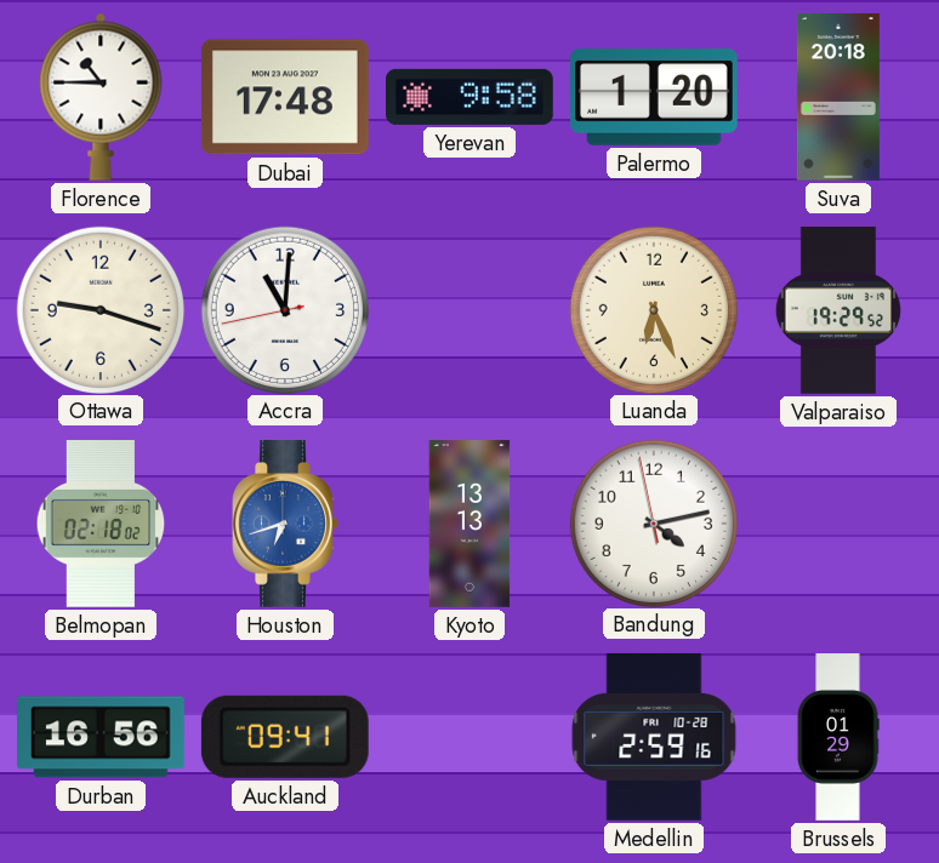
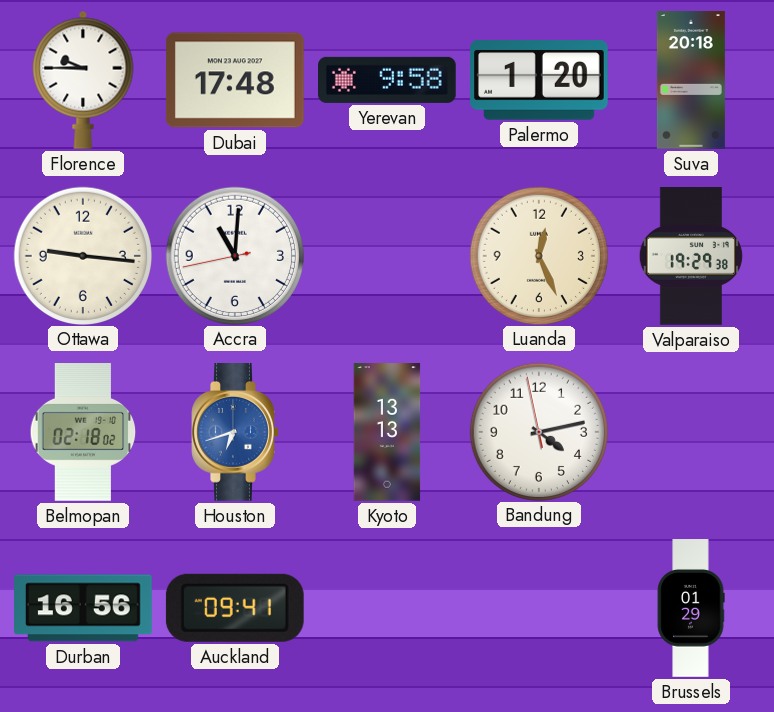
Florence: 10:45 -> 9:45 (83, 80)
Ottawa: 9:18 -> 9:16 (82, 255)
Luanda: 6:26 -> 12:26 (538, 255)
Valparaiso: 19:29:52 -> 19:29:38 (691, 256)
Medellin: 2:59 -> none (654, 737)
